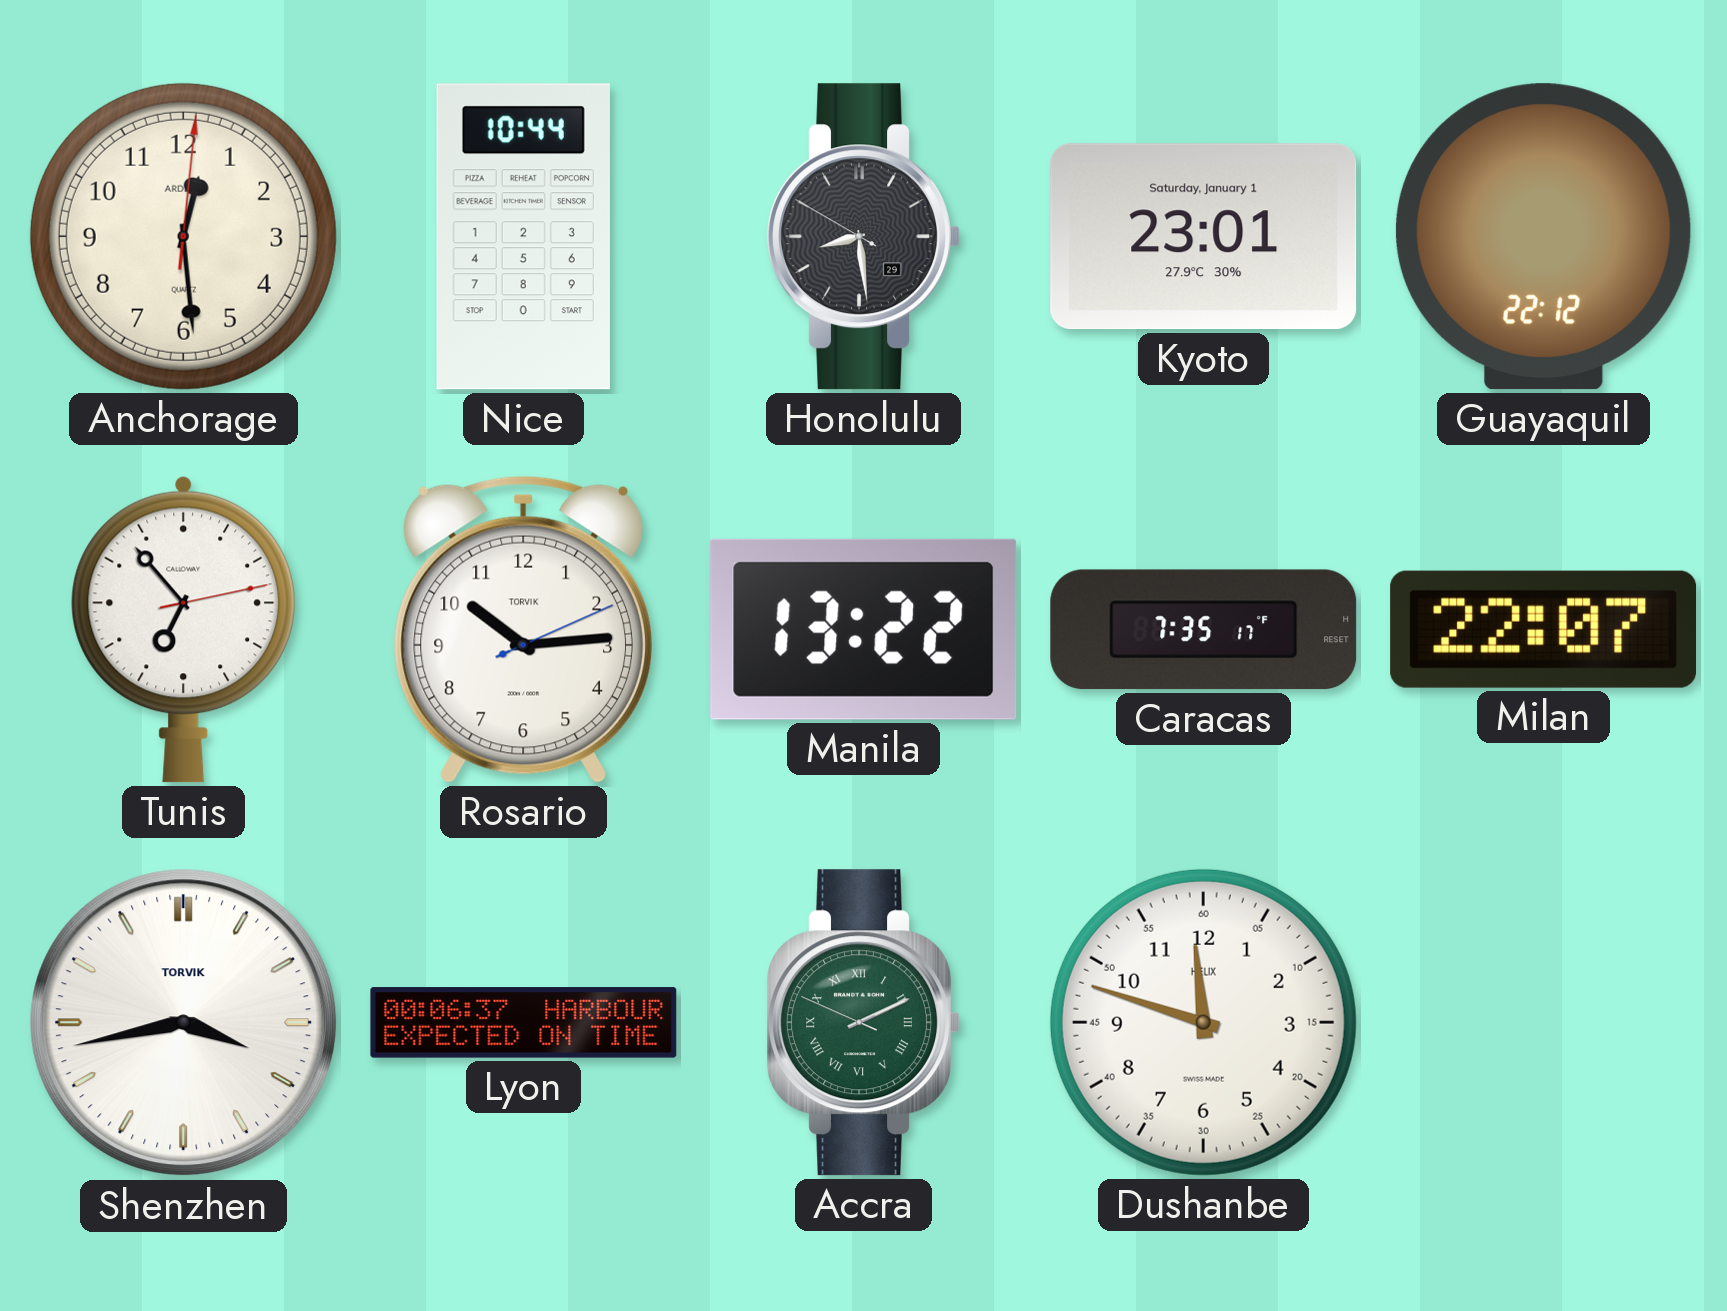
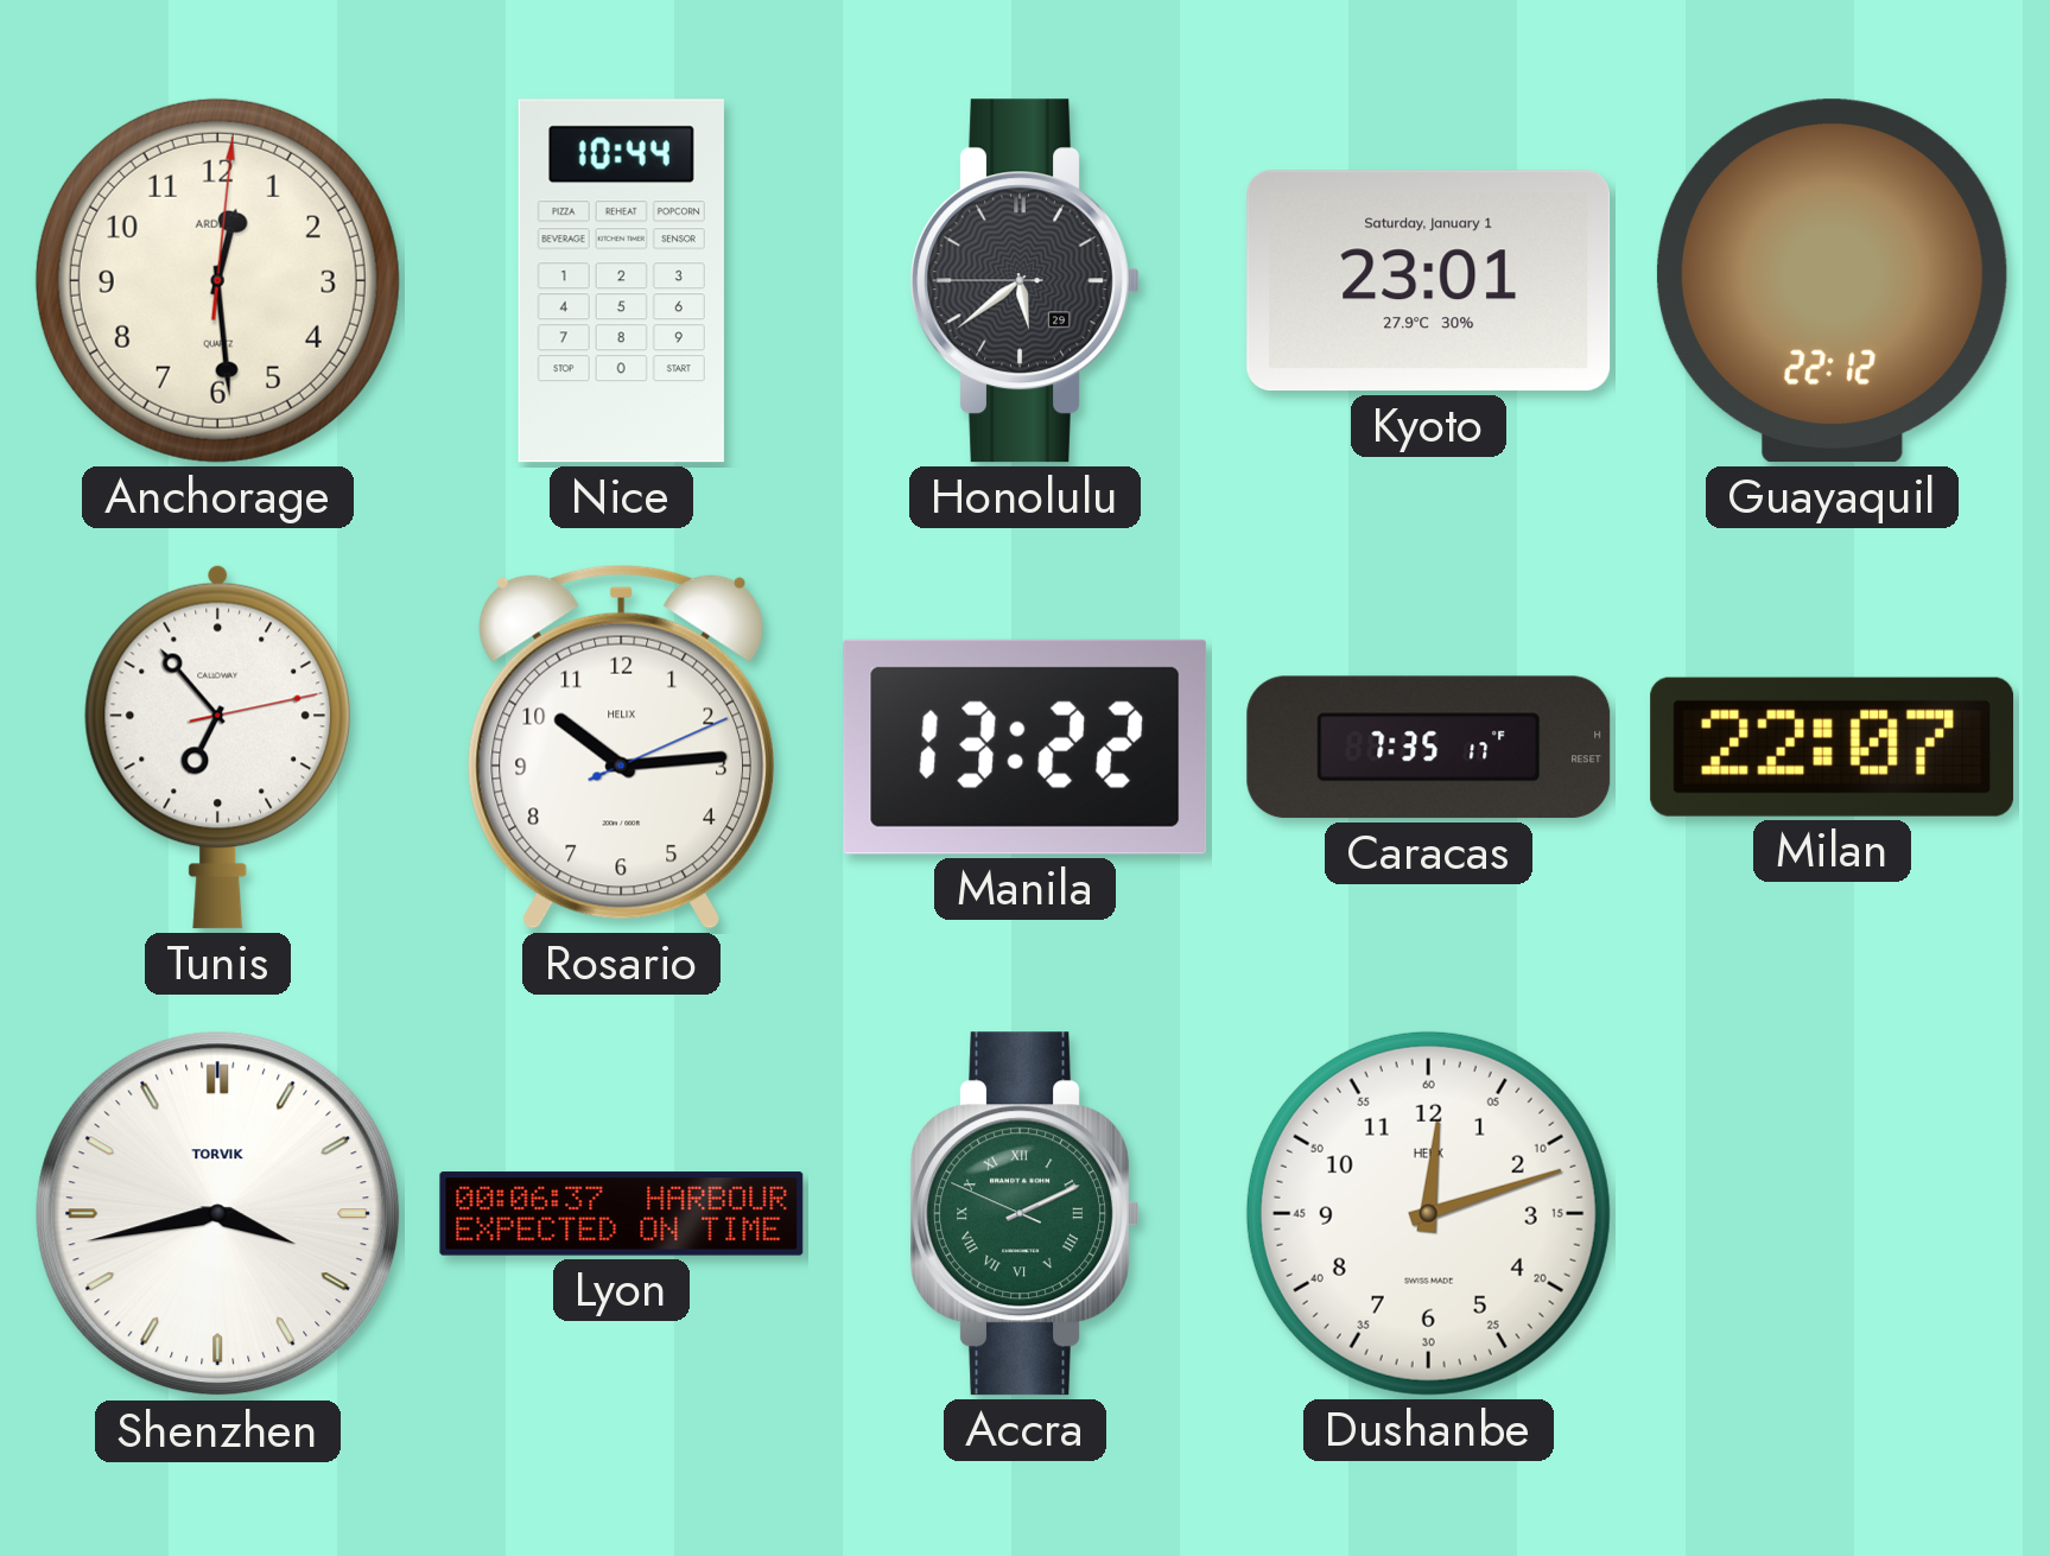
Honolulu: 8:28 -> 5:38 (1024, 281)
Rosario brand: TORVIK -> HELIX (621, 747)
Dushanbe: 11:48 -> 12:12 (1428, 1213)
